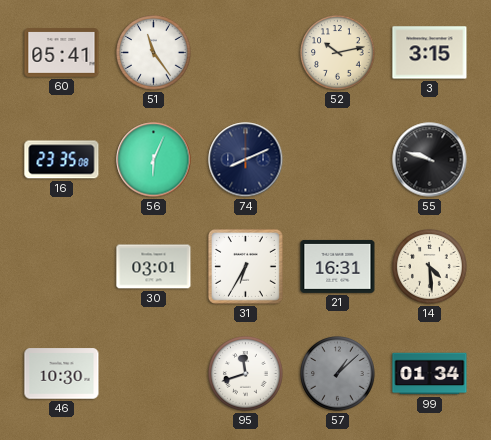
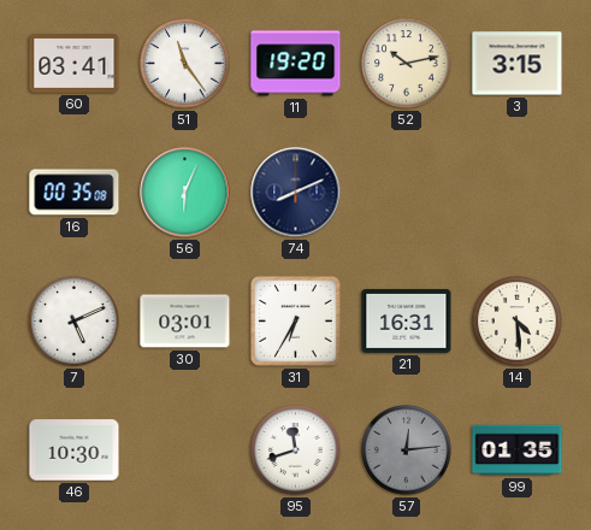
60: 05:41 -> 03:41 (75, 64)
11: none -> 19:20 (296, 64)
16: 23:35 -> 00:35 (75, 193)
55: 9:48 -> none (430, 160)
7: none -> 5:11 (75, 322)
57: 1:08 -> 12:14 (407, 450)
99: 01:34 -> 01:35 (518, 450)
